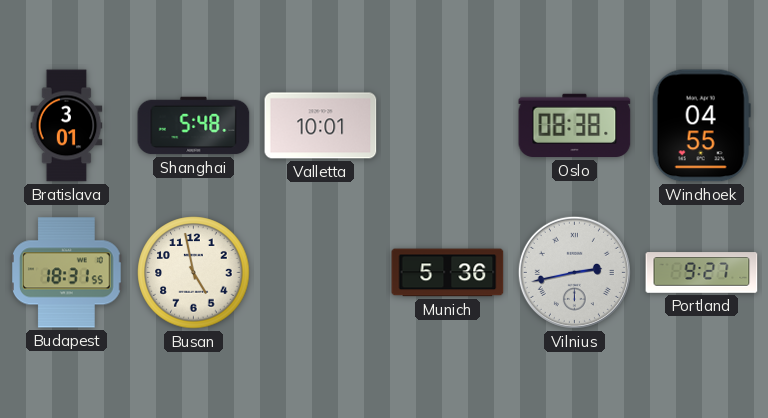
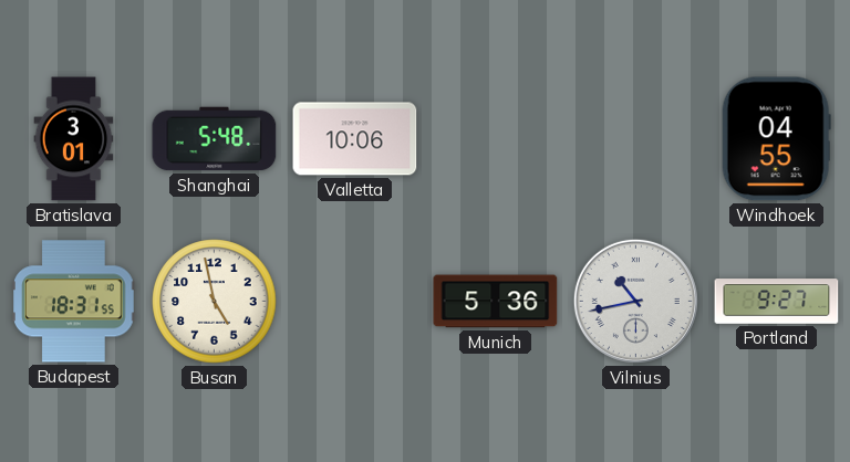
Valletta: 10:01 -> 10:06 (355, 139)
Oslo: 08:38 -> none (575, 126)
Vilnius: 2:43 -> 10:43 (635, 301)
